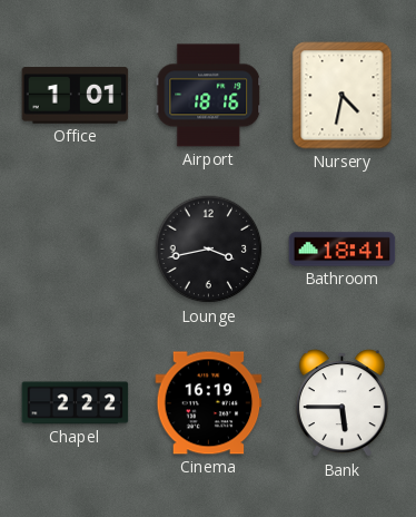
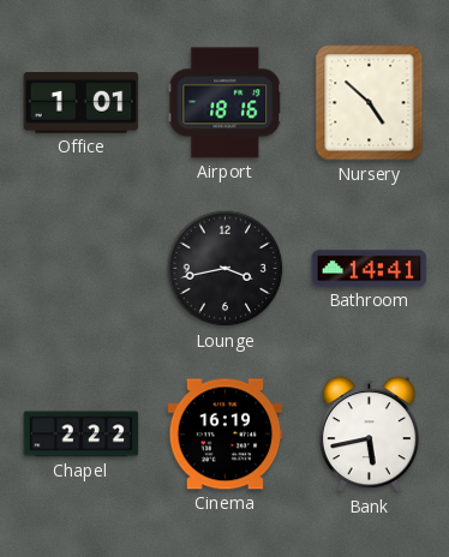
Nursery: 4:32 -> 4:52 (370, 103)
Bathroom: 18:41 -> 14:41 (370, 269)
Bank: 5:45 -> 5:43 (369, 435)
